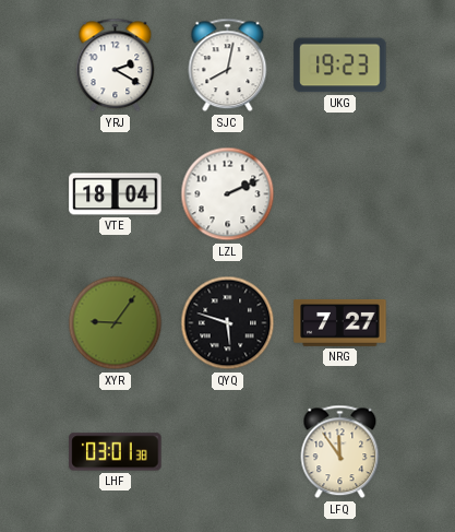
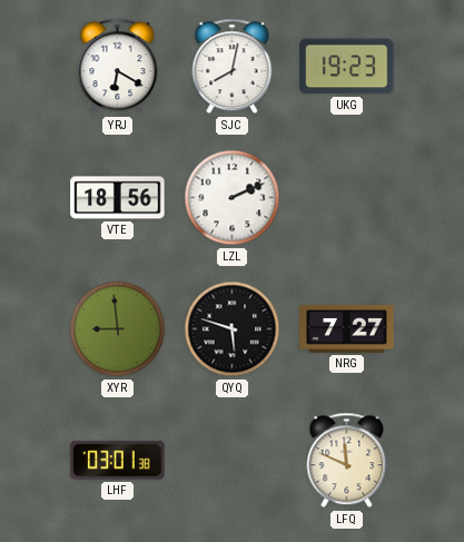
YRJ: 2:20 -> 6:20 (118, 67)
VTE: 18:04 -> 18:56 (118, 198)
XYR: 9:06 -> 8:59 (118, 329)
LFQ: 11:54 -> 11:49 (347, 461)
